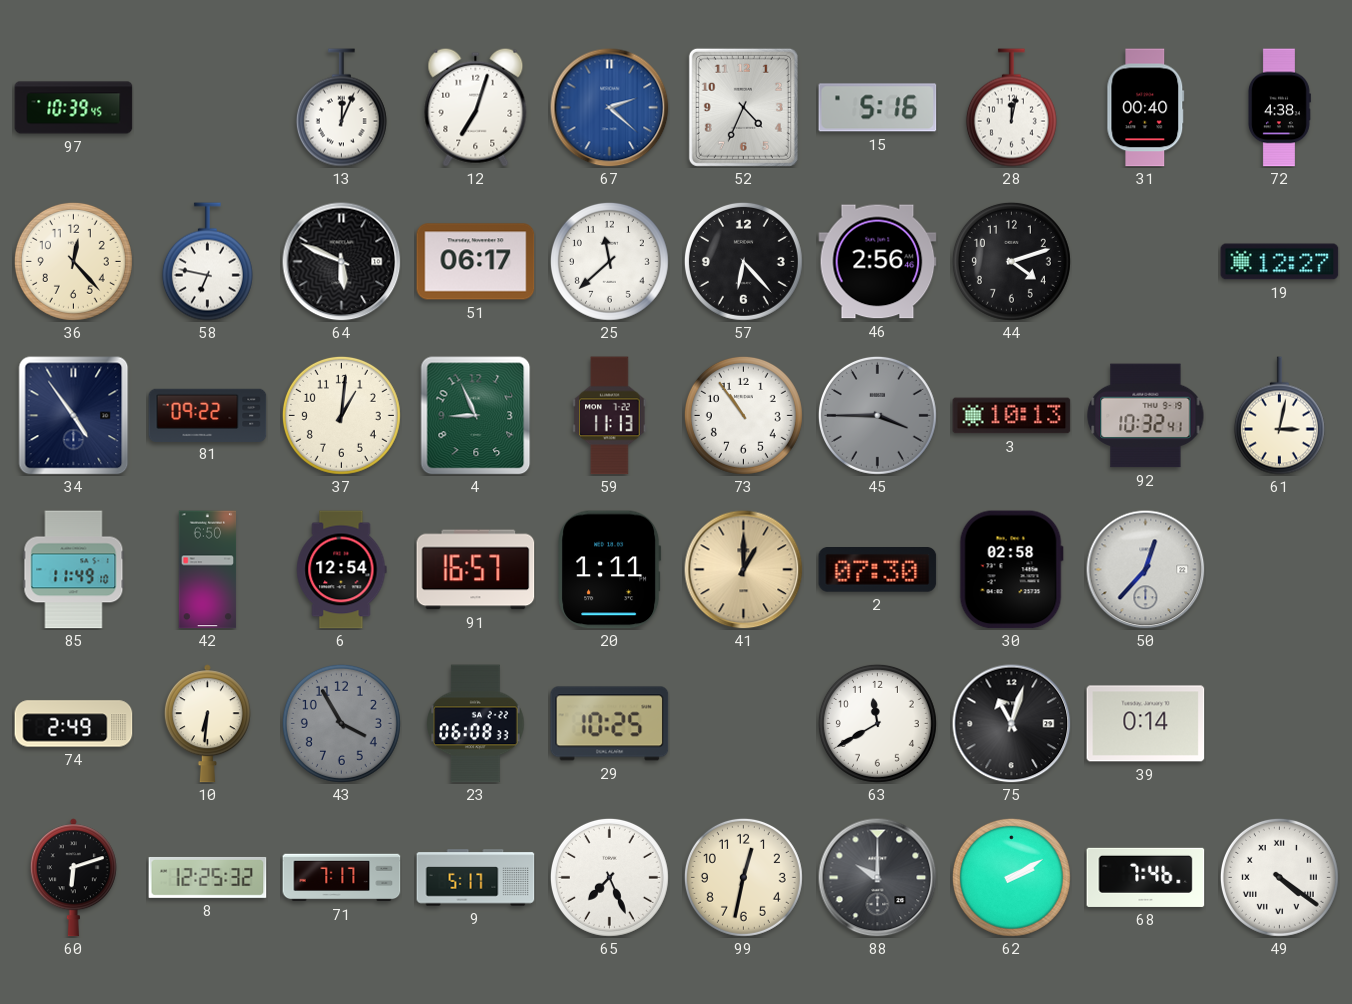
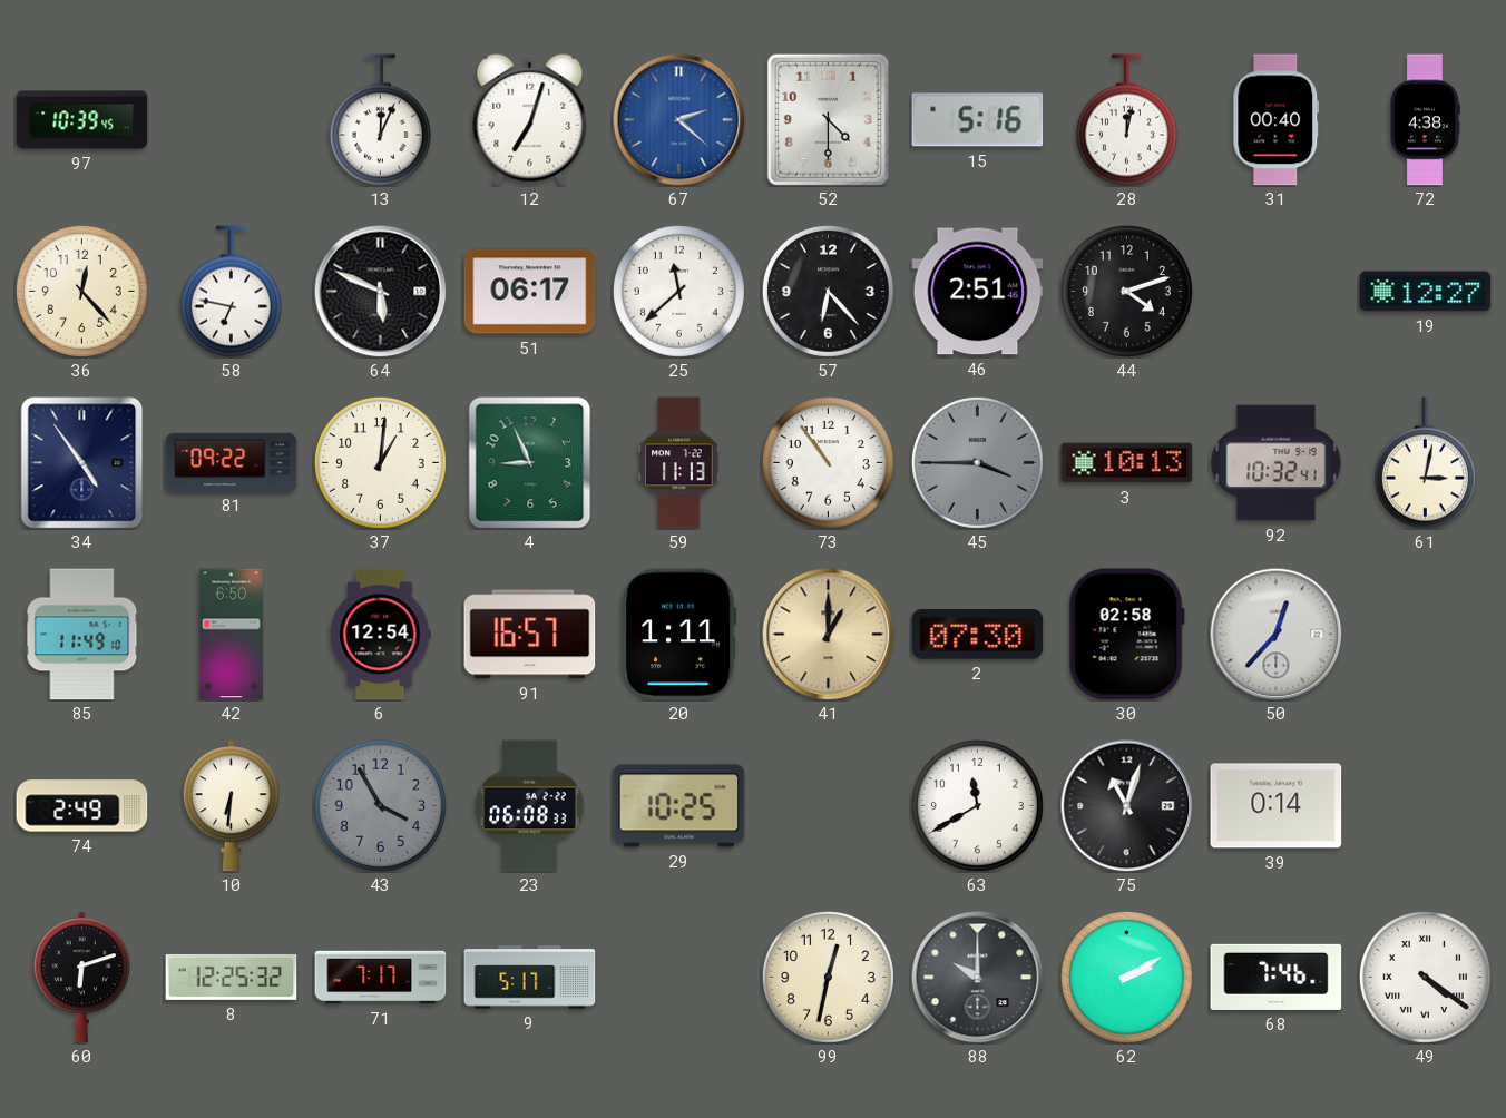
52: 4:34 -> 4:30 (828, 119)
46: 2:56 -> 2:51 (978, 292)
65: 7:26 -> none (609, 877)
